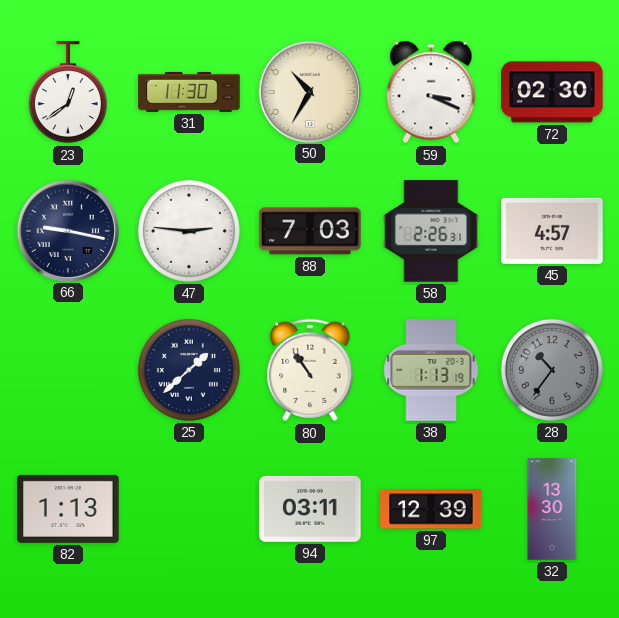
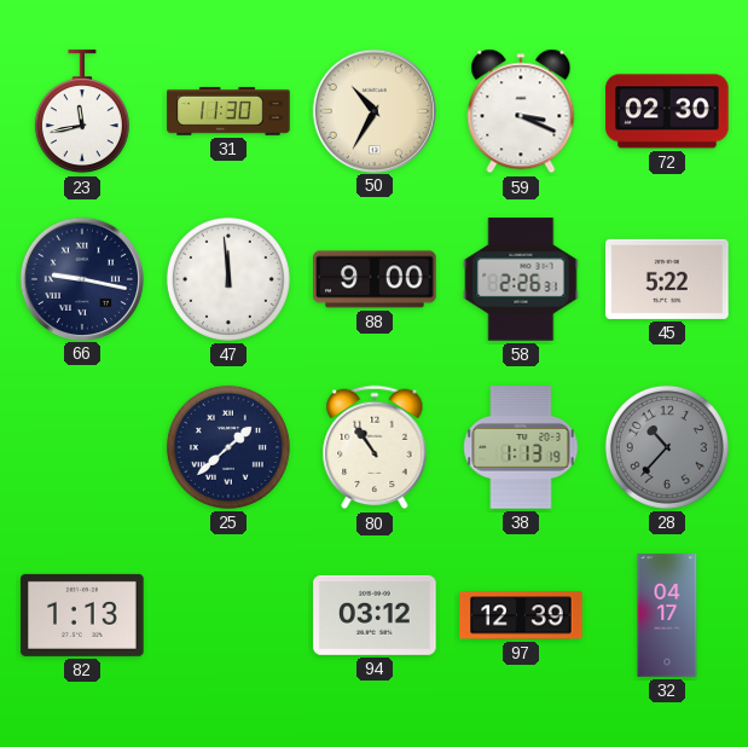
23: 12:39 -> 11:43 (82, 112)
47: 2:46 -> 11:59 (228, 279)
88: 7:03 -> 9:00 (375, 279)
45: 4:57 -> 5:22 (667, 279)
28: 10:36 -> 10:37 (667, 447)
94: 03:11 -> 03:12 (375, 615)
32: 13:30 -> 04:17 (667, 615)
